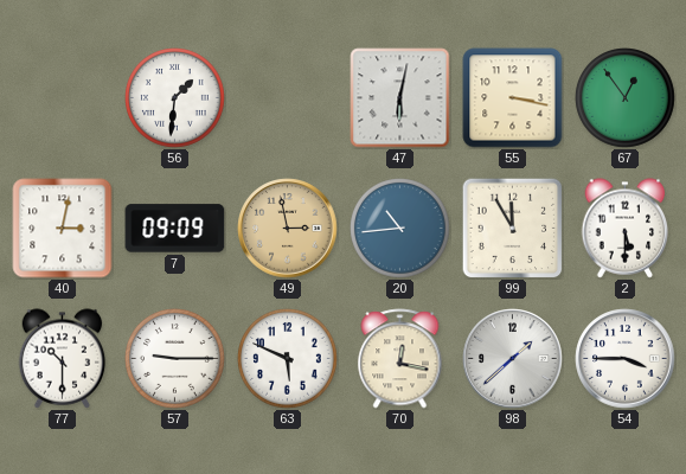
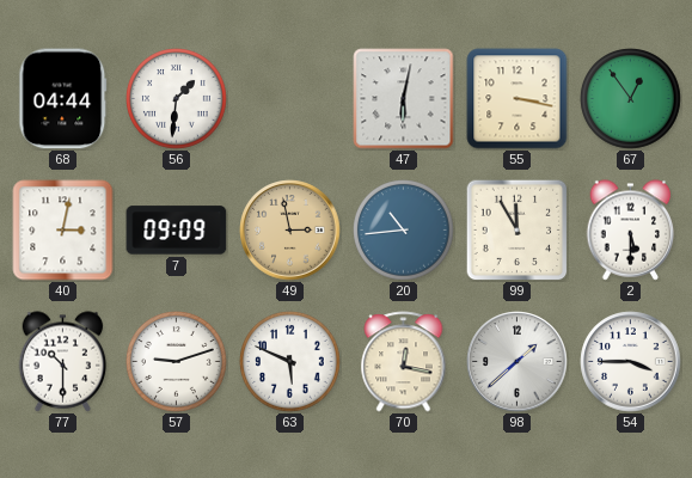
68: none -> 04:44 (63, 99)
57: 9:15 -> 9:12 (177, 362)
